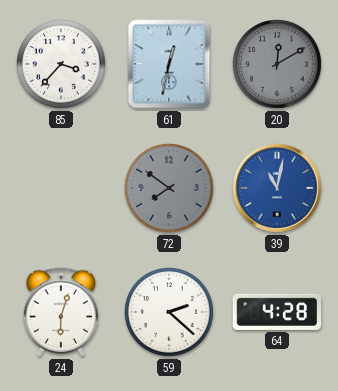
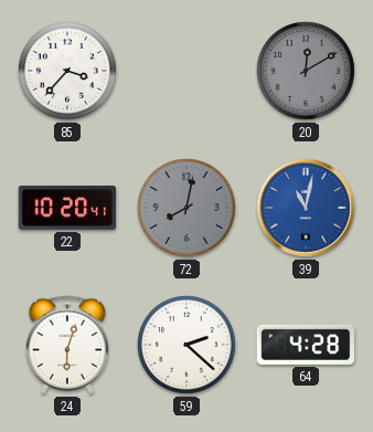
61: 12:32 -> none (169, 64)
22: none -> 10:20 (67, 208)
72: 7:51 -> 8:02 (188, 209)
